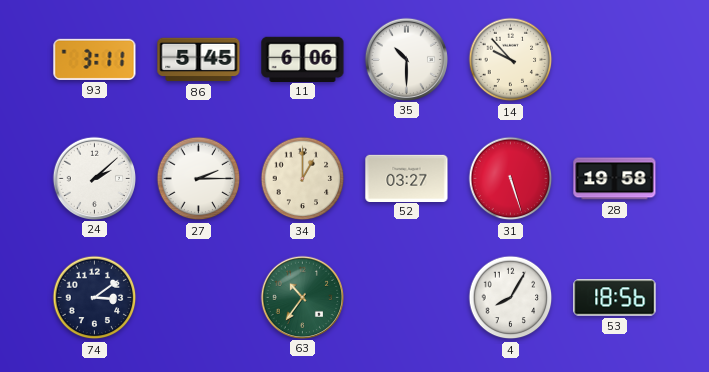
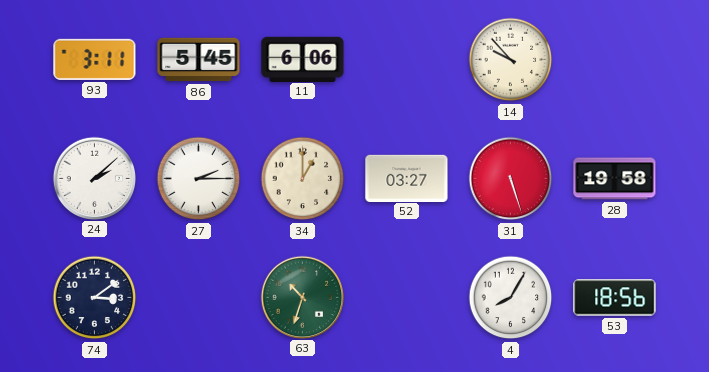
35: 10:30 -> none (406, 59)
63: 10:36 -> 10:33 (302, 297)
